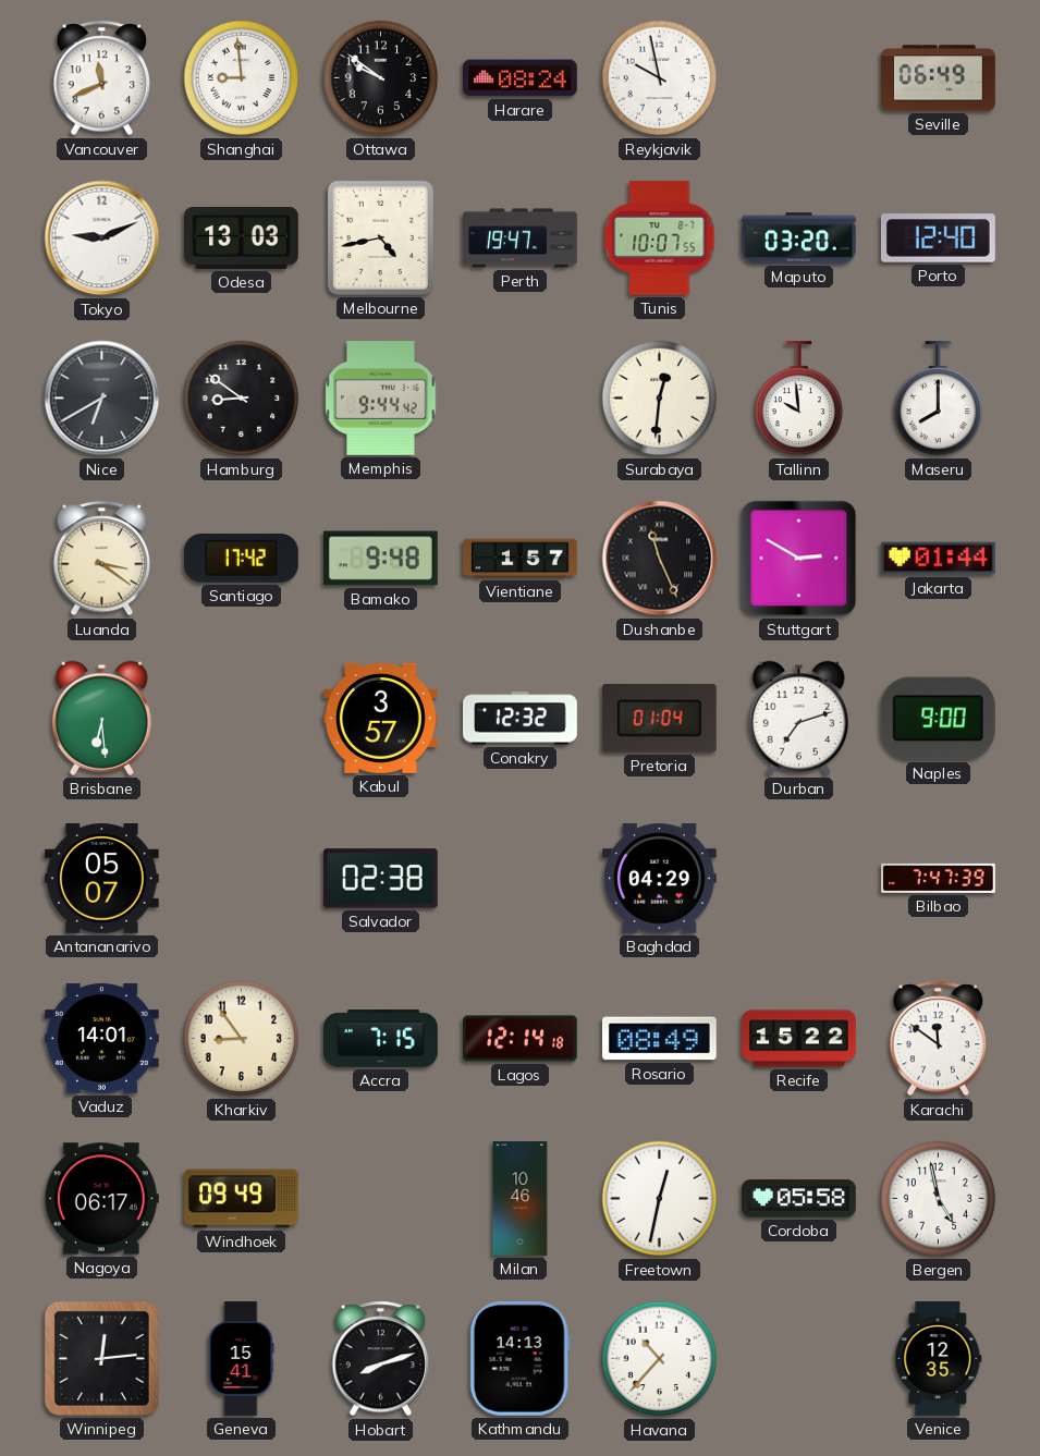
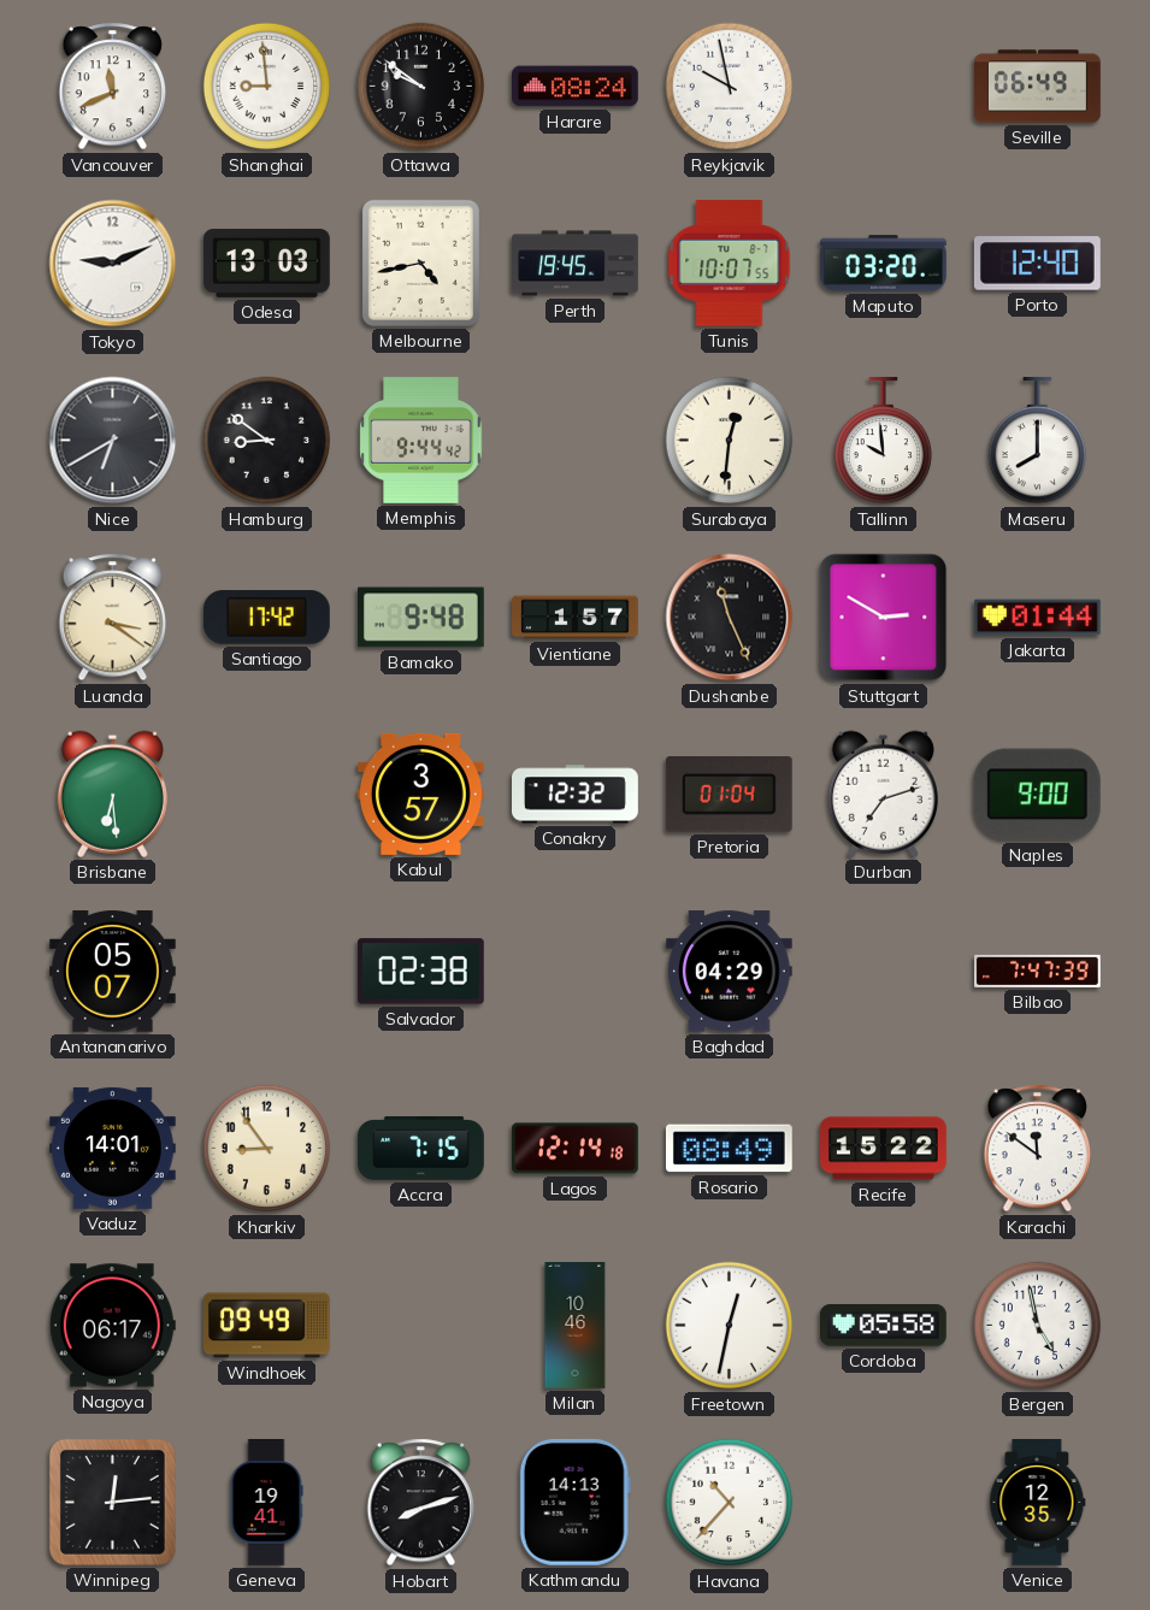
Perth: 19:47 -> 19:45 (576, 264)
Geneva: 15:41 -> 19:41 (266, 1503)
